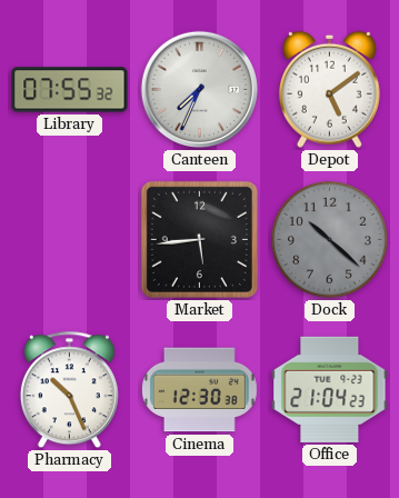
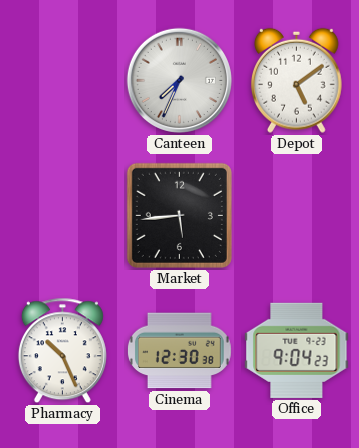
Library: 07:55 -> none (70, 90)
Dock: 10:22 -> none (329, 239)
Office: 21:04 -> 9:04 (297, 350)
